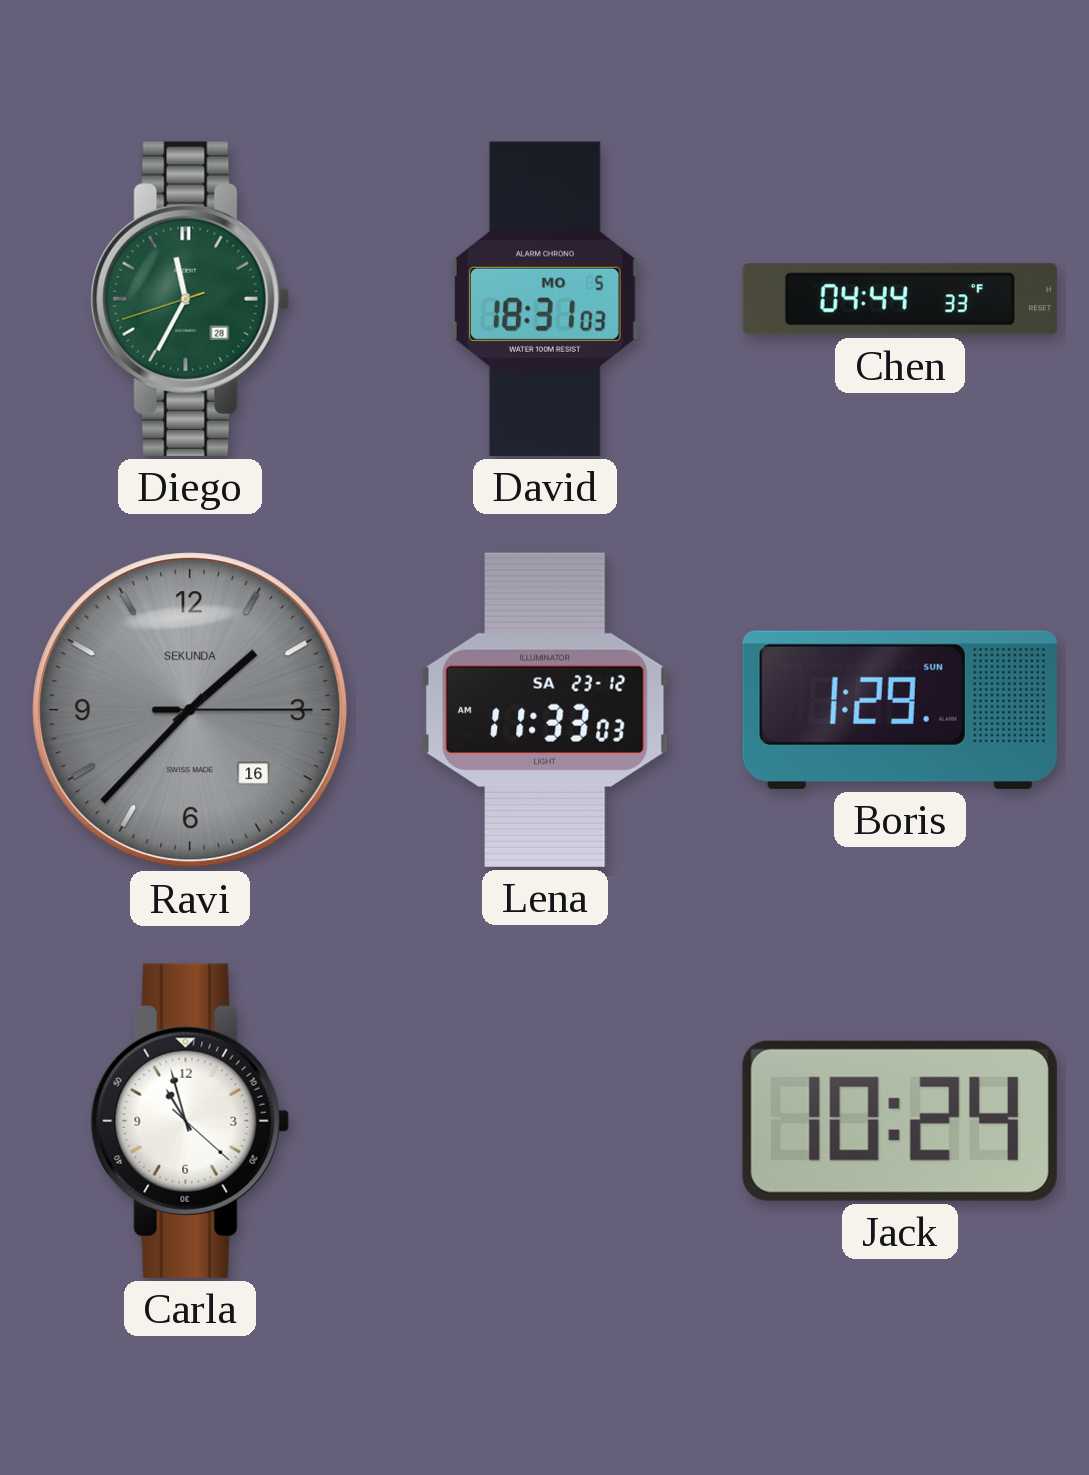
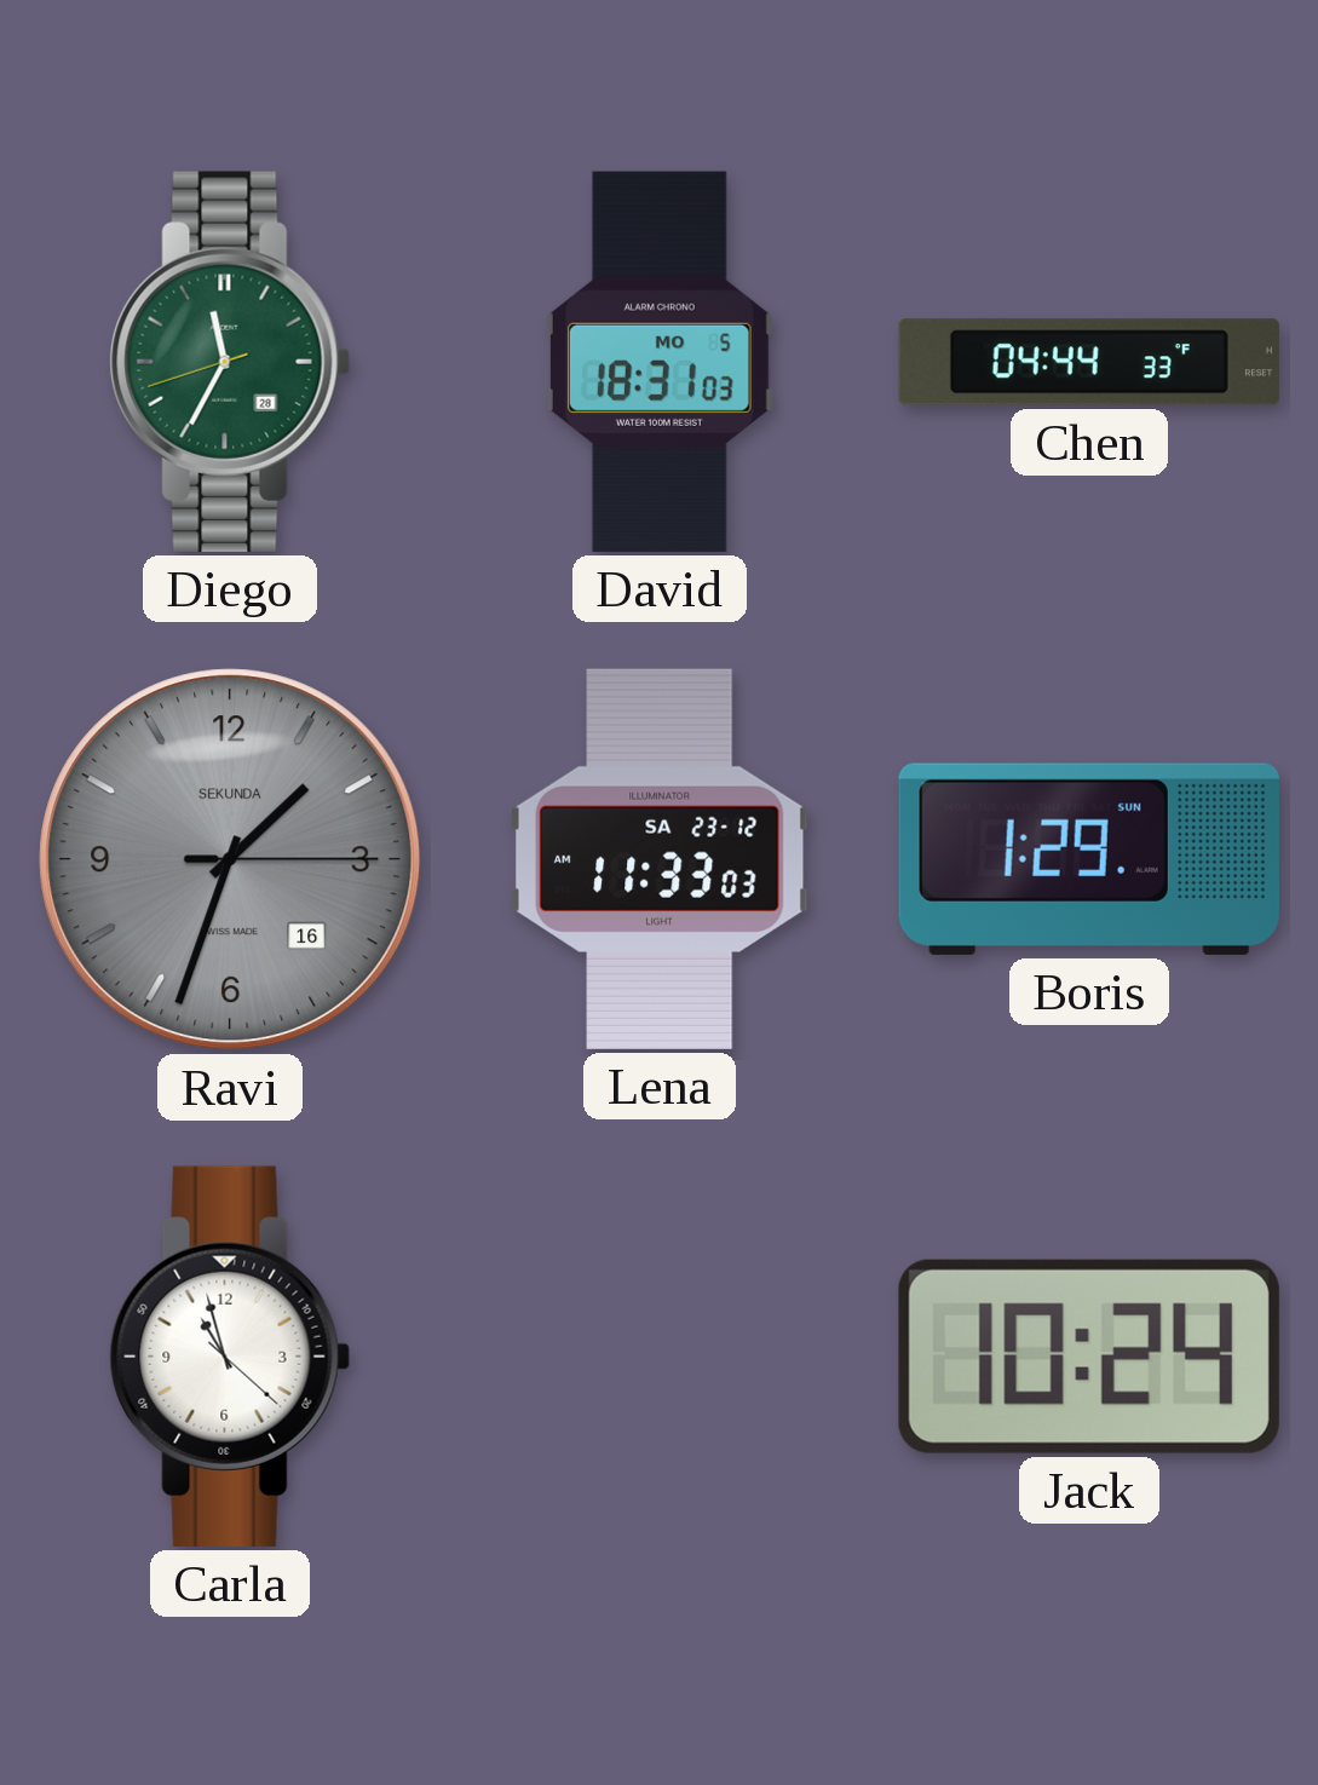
Ravi: 1:37 -> 1:33 (230, 859)
